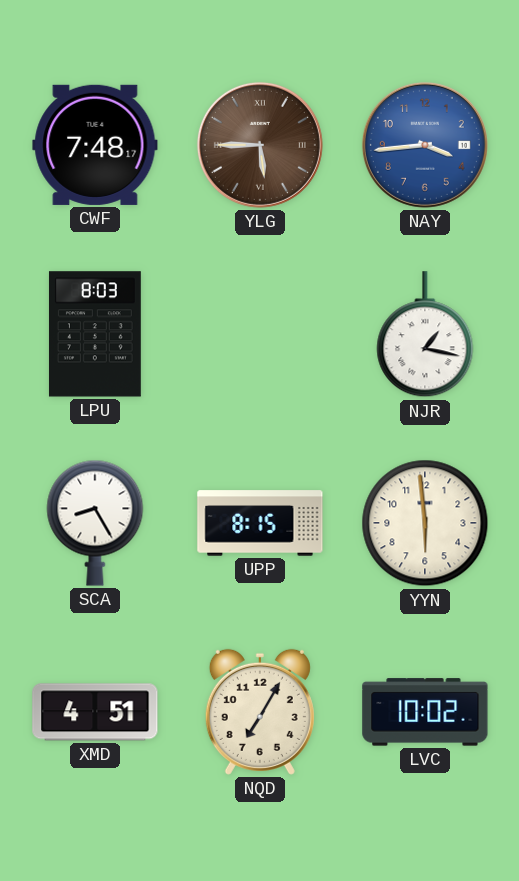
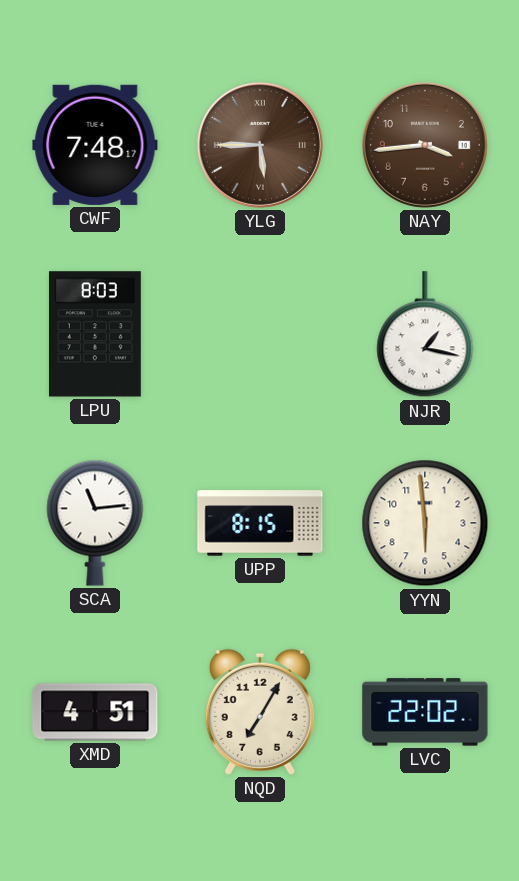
NAY dial: blue -> brown (425, 145)
SCA: 8:25 -> 11:14 (95, 523)
LVC: 10:02 -> 22:02 (425, 712)
